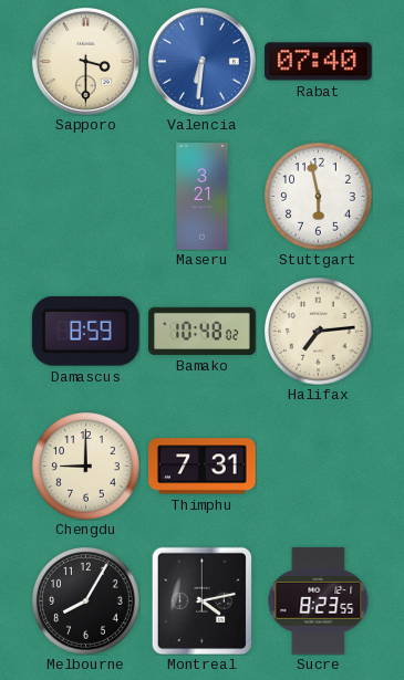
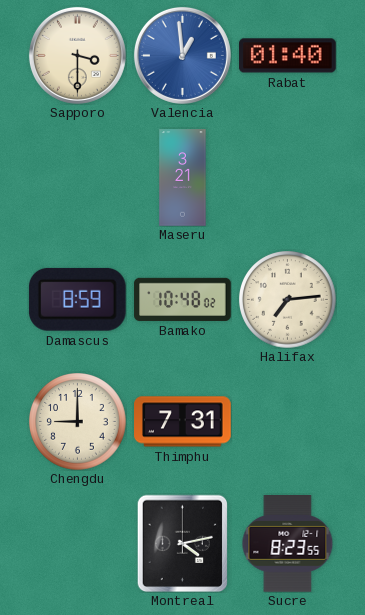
Valencia: 6:31 -> 12:59 (182, 55)
Rabat: 07:40 -> 01:40 (288, 56)
Stuttgart: 5:58 -> none (319, 197)
Melbourne: 8:05 -> none (86, 601)
